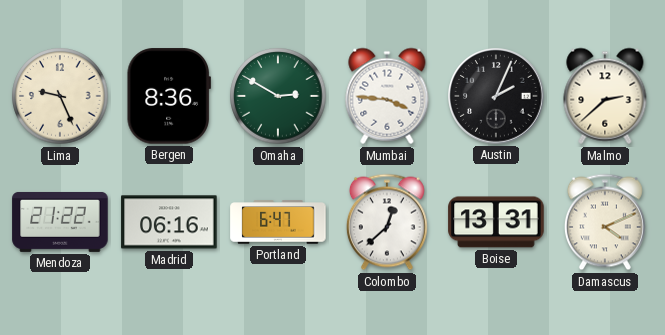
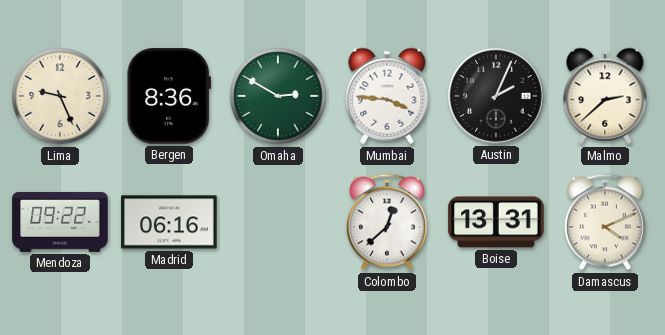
Mendoza: 21:22 -> 09:22 (60, 222)
Portland: 6:47 -> none (278, 222)
